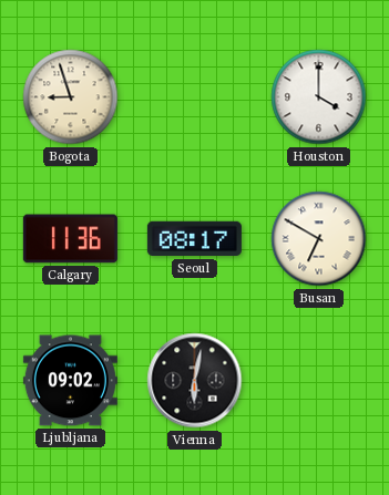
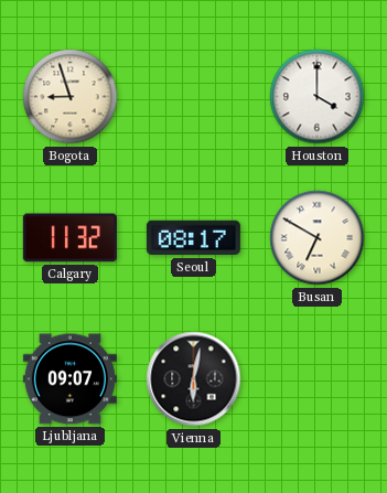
Calgary: 11:36 -> 11:32 (69, 238)
Ljubljana: 09:02 -> 09:07 (69, 379)
